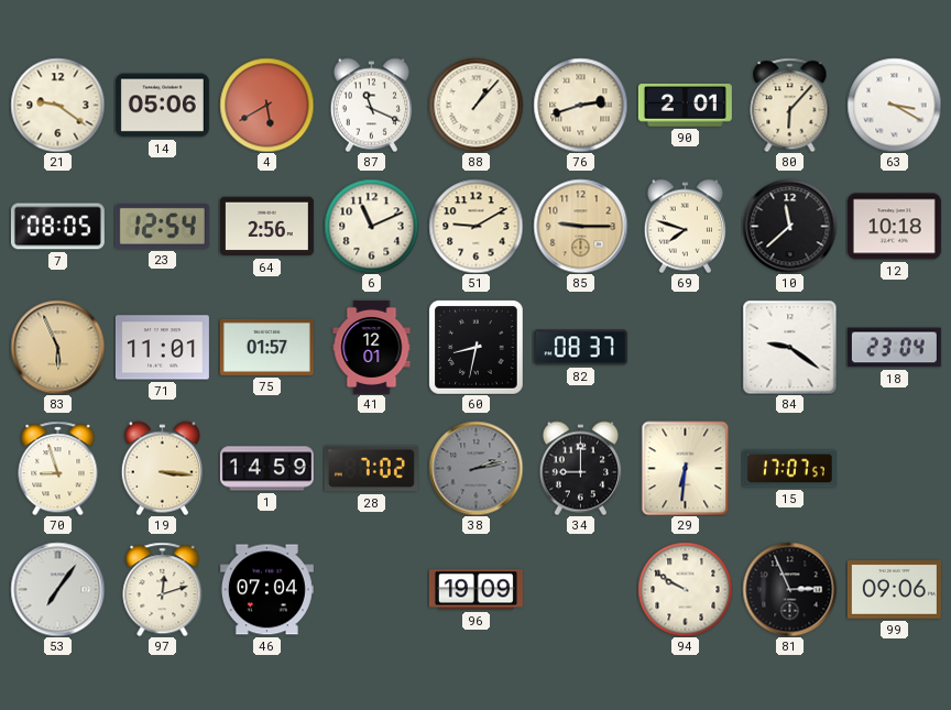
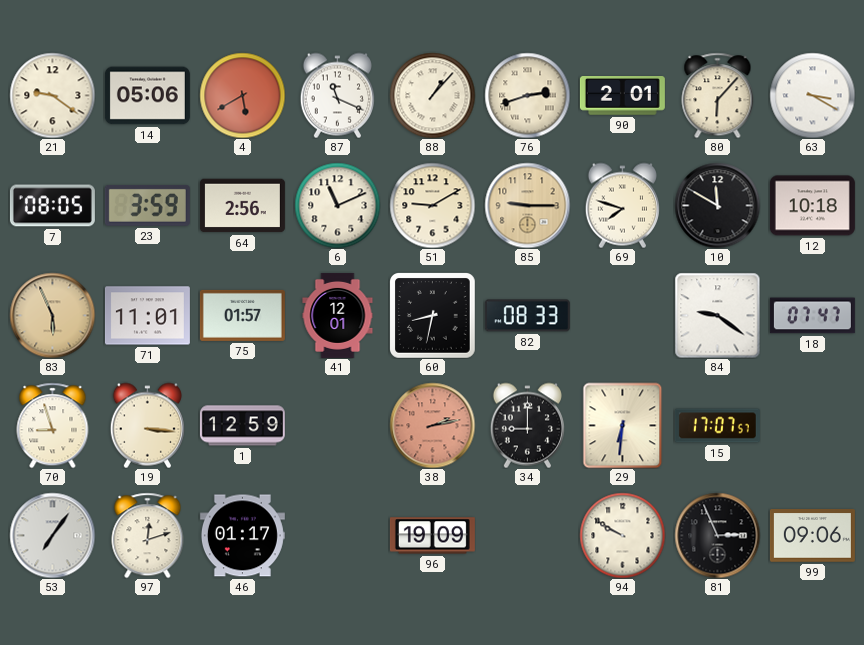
23: 12:54 -> 3:59 (147, 205)
10: 11:38 -> 11:50 (717, 205)
82: 08:37 -> 08:33 (527, 316)
18: 23:04 -> 07:47 (812, 316)
1: 14:59 -> 12:59 (242, 426)
28: 7:02 -> none (371, 469)
38 dial: grey -> salmon (432, 425)
46: 07:04 -> 01:17 (242, 536)
